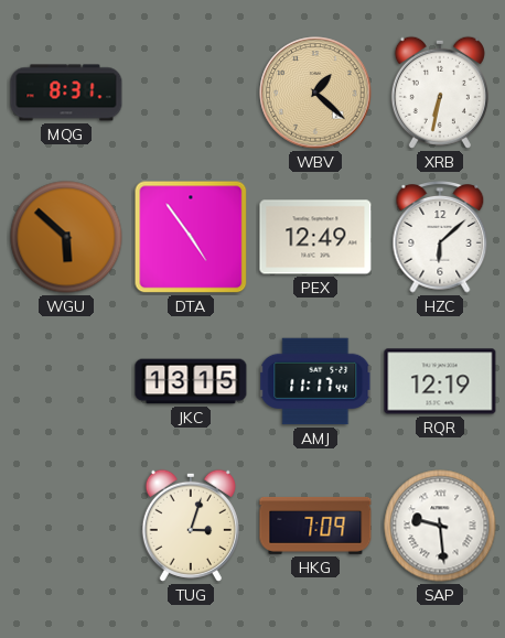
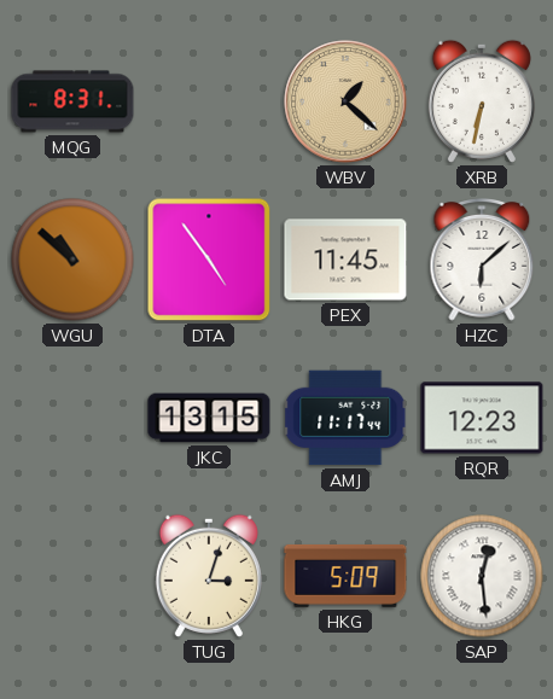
WGU: 5:52 -> 10:52 (72, 260)
PEX: 12:49 -> 11:45 (345, 260)
RQR: 12:19 -> 12:23 (482, 418)
HKG: 7:09 -> 5:09 (345, 576)
SAP: 9:29 -> 12:29 (482, 576)
